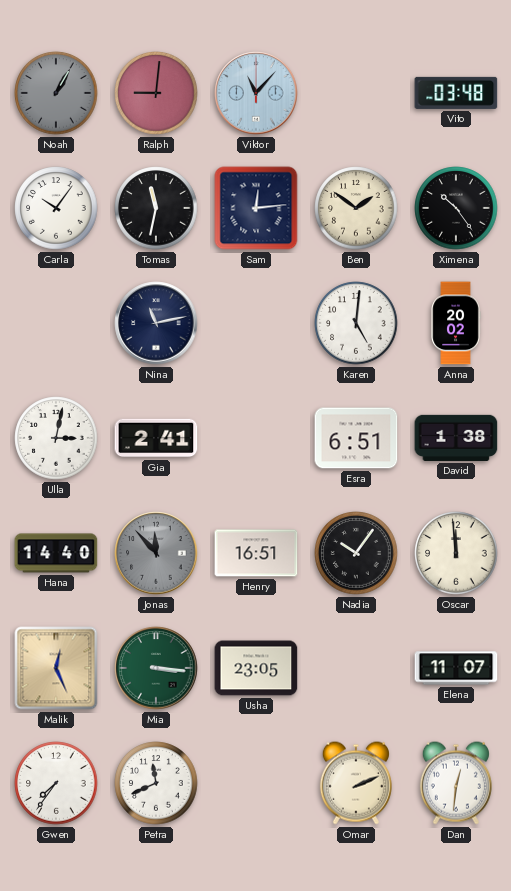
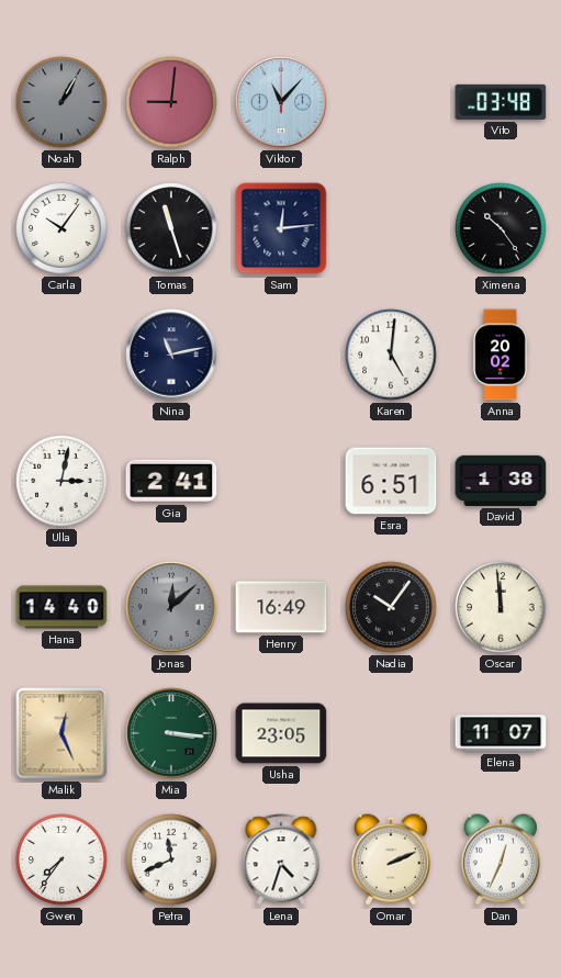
Tomas: 11:32 -> 11:27 (171, 228)
Ben: 1:51 -> none (356, 208)
Jonas: 11:53 -> 12:08 (171, 607)
Henry: 16:51 -> 16:49 (281, 607)
Lena: none -> 4:33 (281, 859)
Dan: 12:31 -> 12:34 (501, 859)
